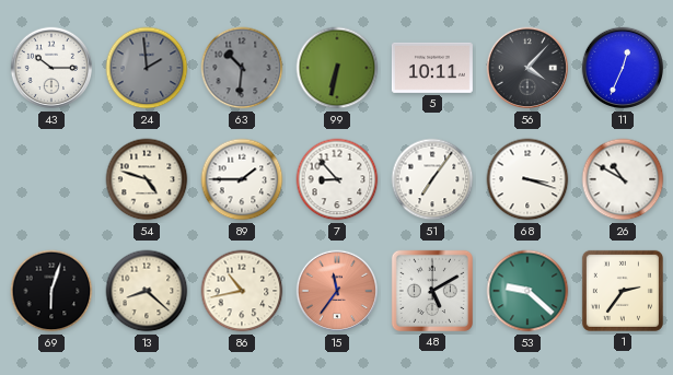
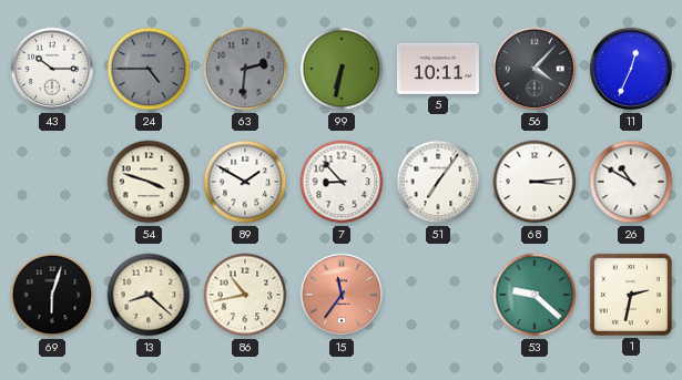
24: 1:59 -> 4:45 (149, 69)
63: 10:31 -> 2:31 (245, 69)
54: 4:48 -> 3:48 (149, 182)
89: 1:45 -> 1:50 (245, 182)
68: 3:18 -> 3:14 (535, 182)
48: 5:10 -> none (432, 291)
1: 2:36 -> 2:32 (631, 295)
